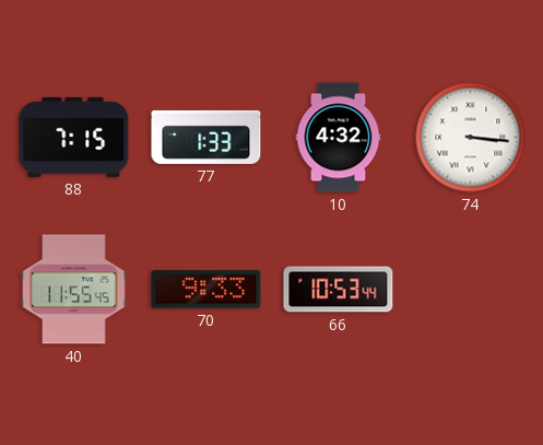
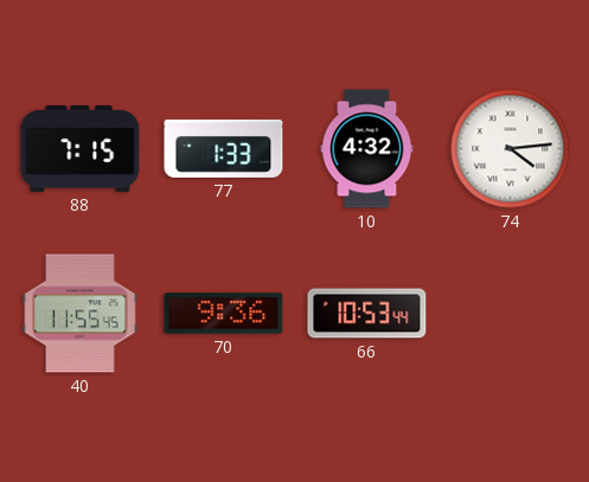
74: 3:16 -> 4:14 (511, 149)
70: 9:33 -> 9:36 (224, 314)
